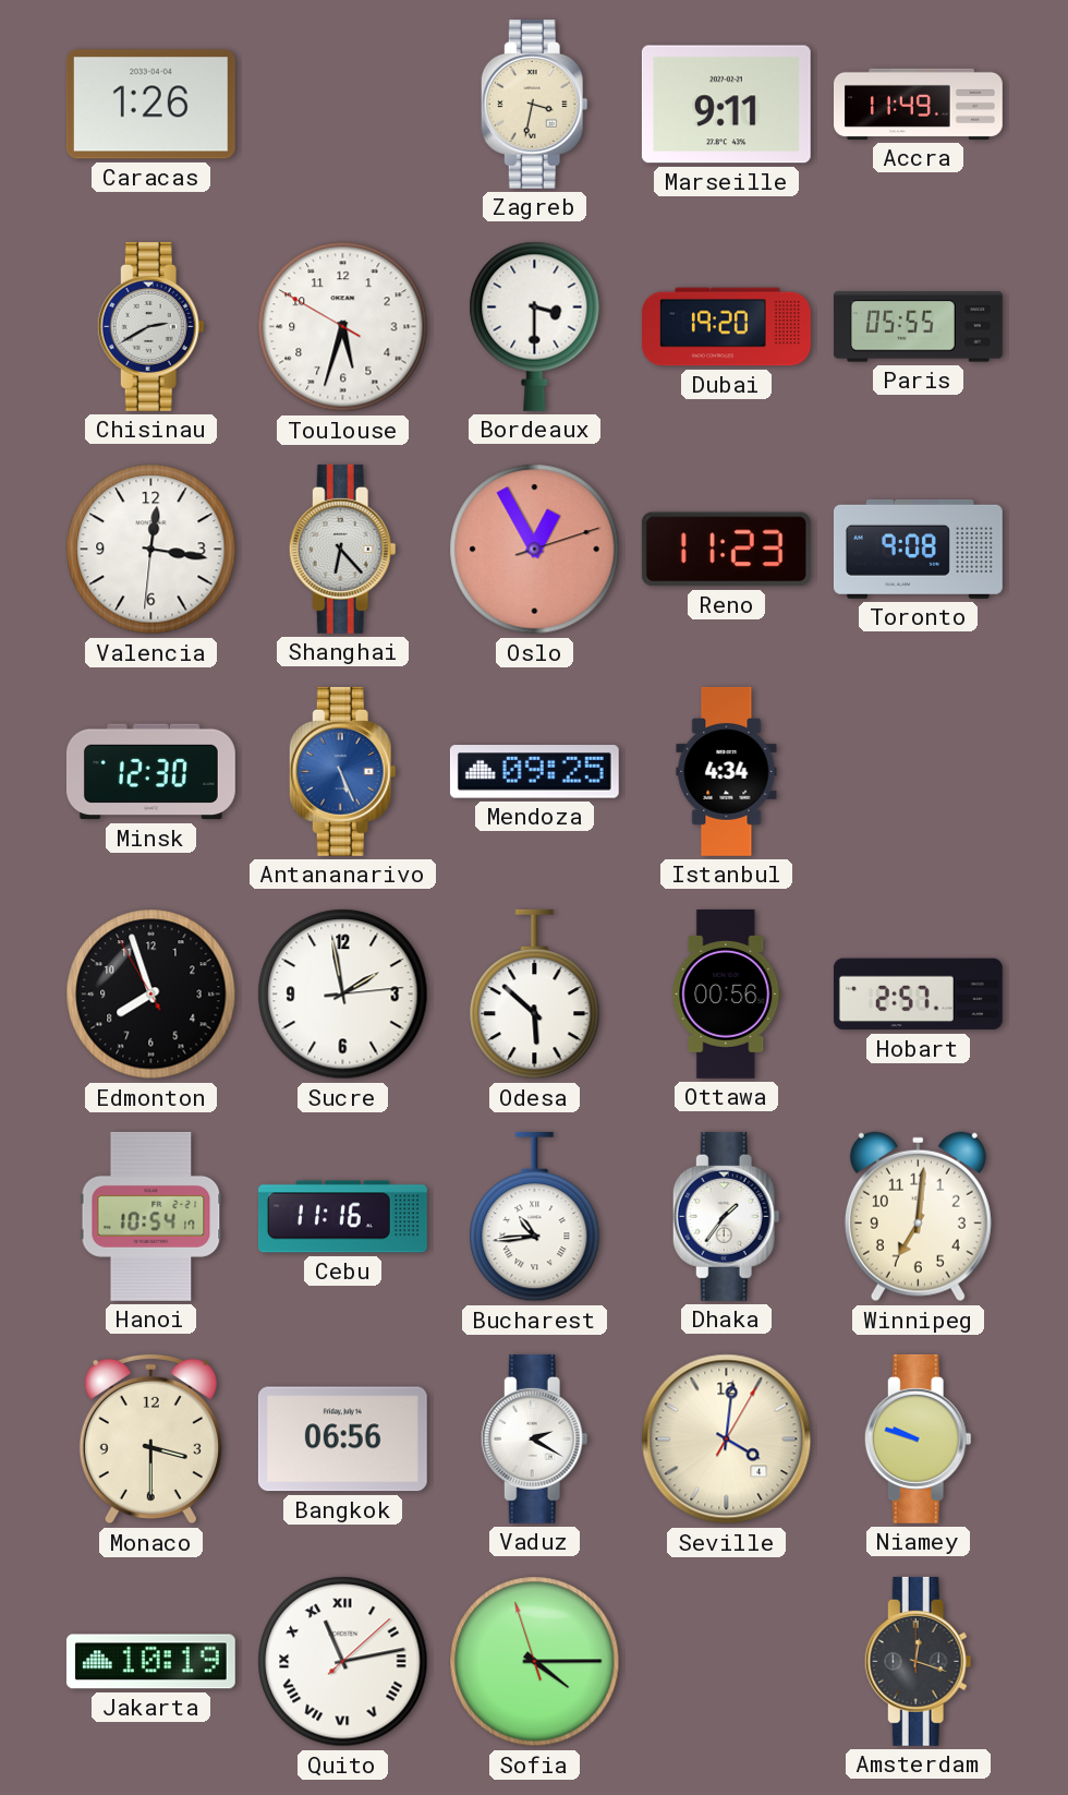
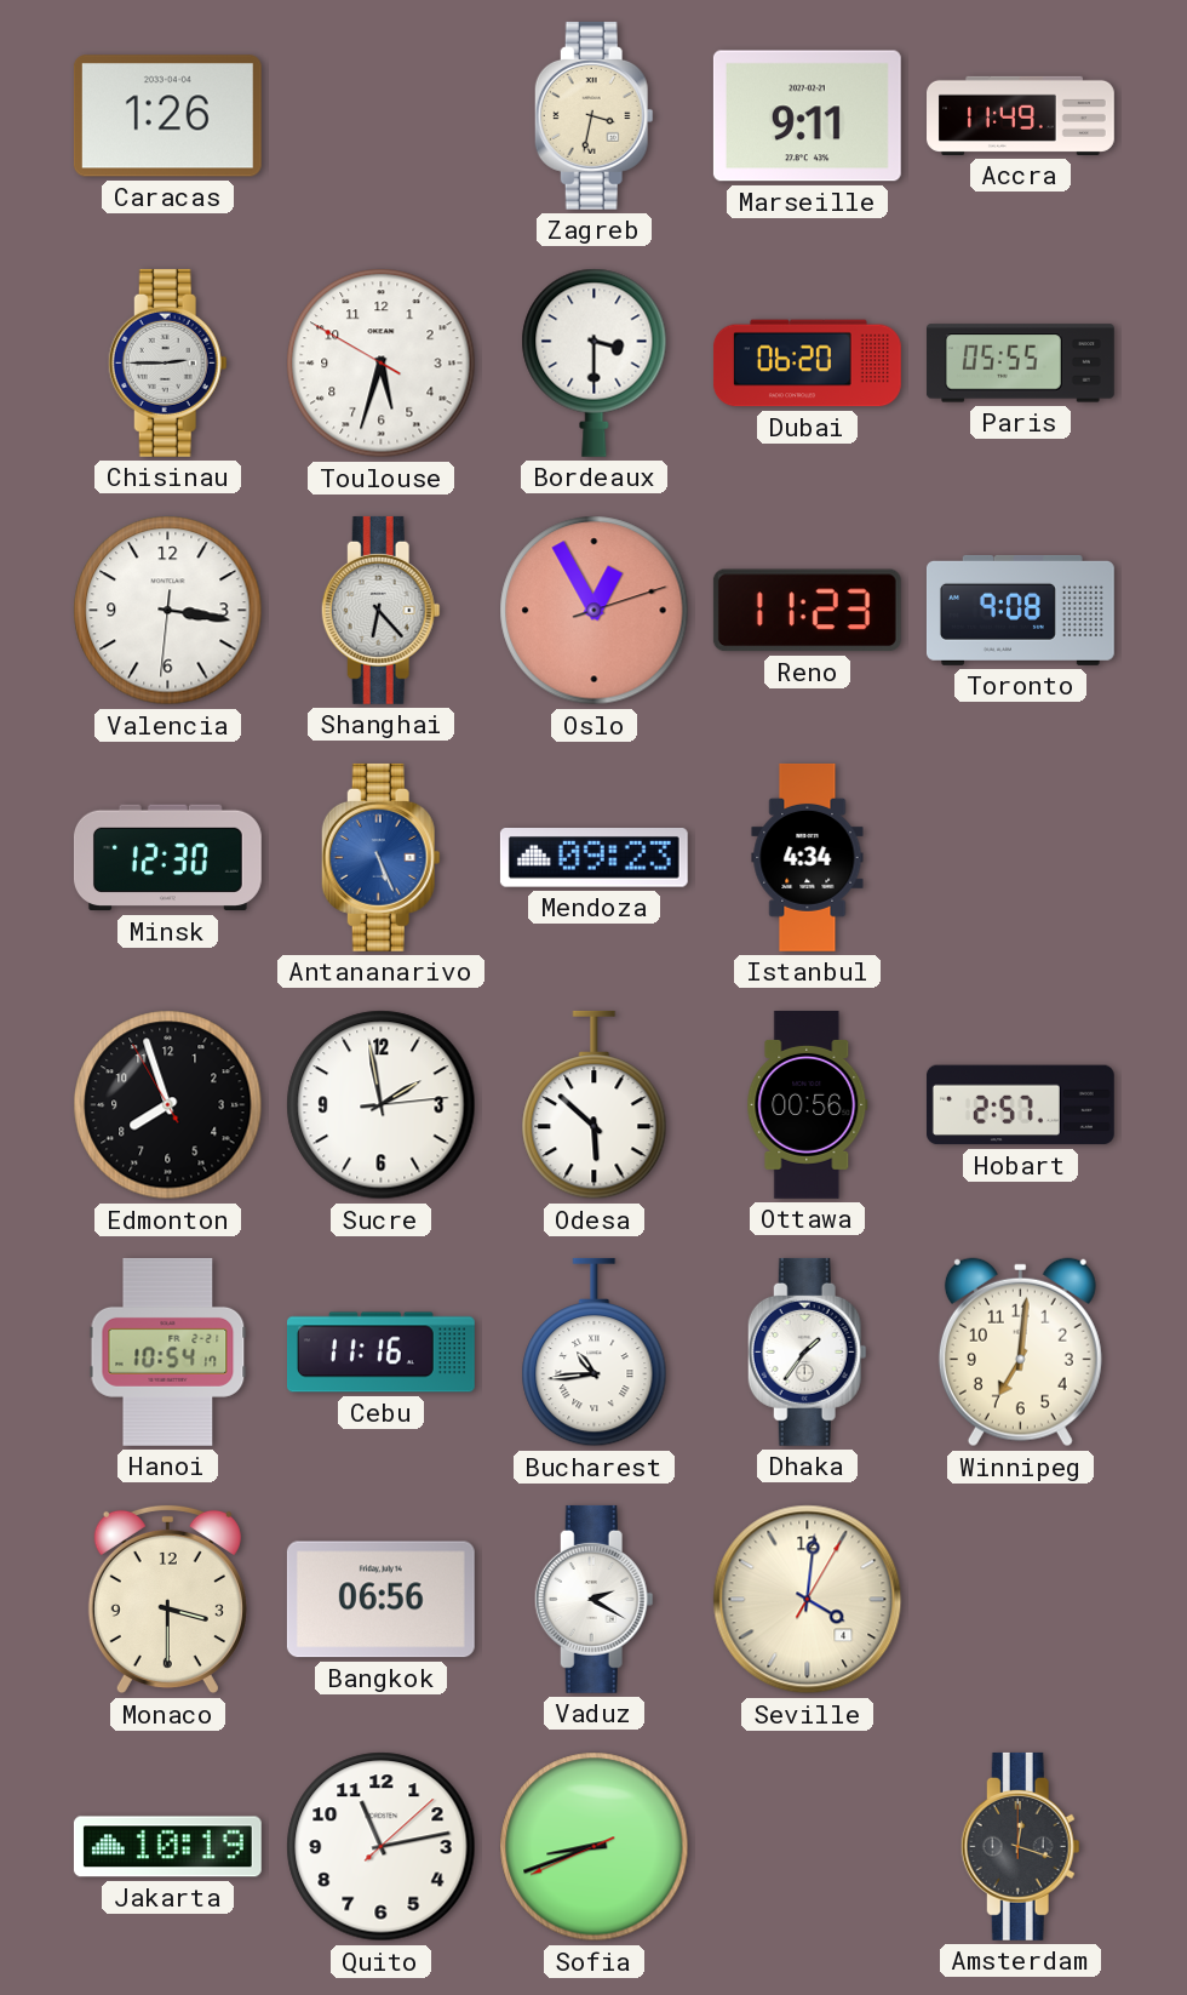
Chisinau: 2:40 -> 2:45 (167, 362)
Dubai: 19:20 -> 06:20 (807, 364)
Valencia: 12:16 -> 3:16 (168, 611)
Mendoza: 09:25 -> 09:23 (593, 858)
Niamey: 9:48 -> none (918, 1438)
Quito numerals: Roman -> Arabic (382, 1847)
Sofia: 4:14 -> 8:41 (595, 1847)
